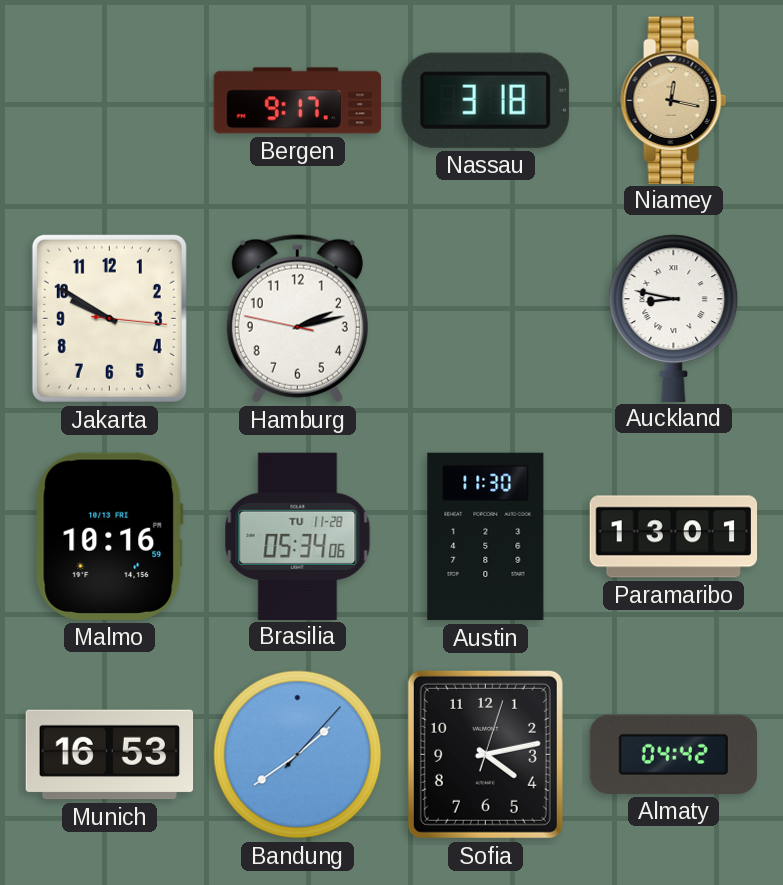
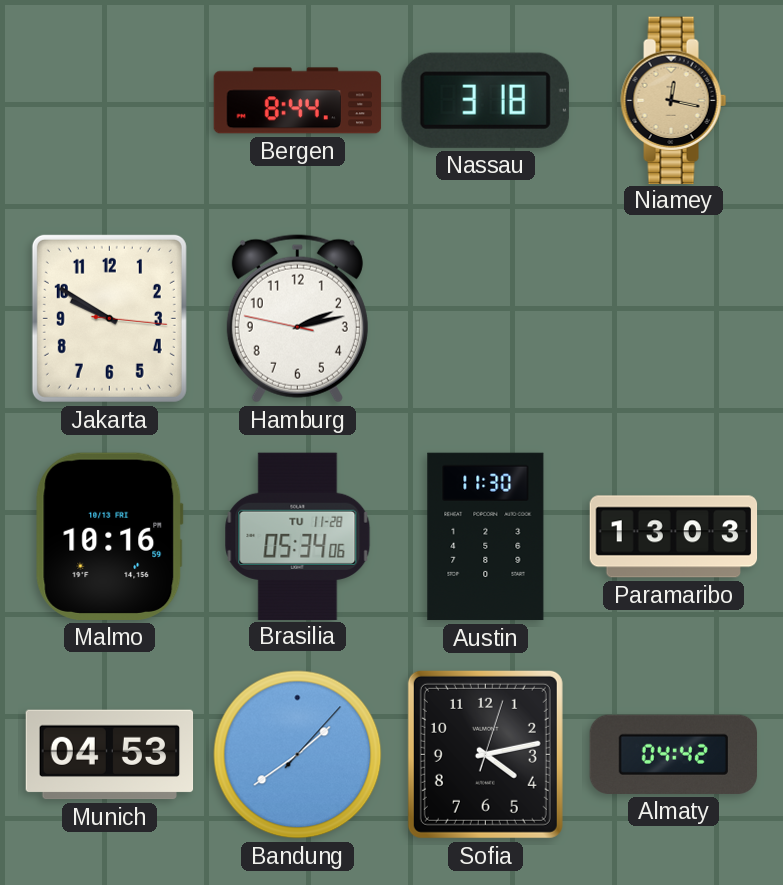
Bergen: 9:17 -> 8:44 (298, 101)
Auckland: 8:47 -> none (674, 318)
Paramaribo: 13:01 -> 13:03 (674, 537)
Munich: 16:53 -> 04:53 (110, 755)
